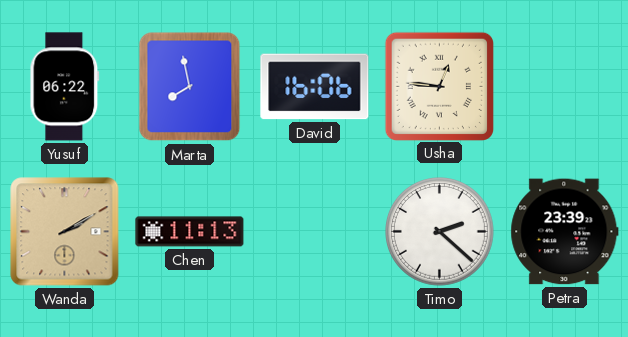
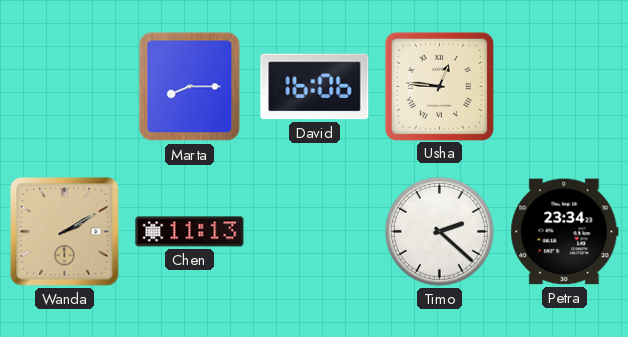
Yusuf: 06:22 -> none (65, 87)
Marta: 7:58 -> 8:15 (190, 87)
Petra: 23:39 -> 23:34 (565, 232)
